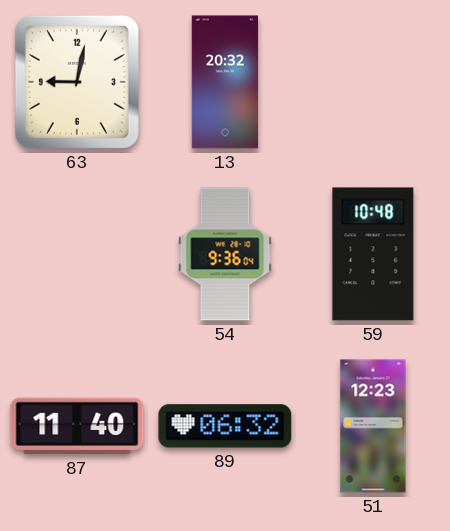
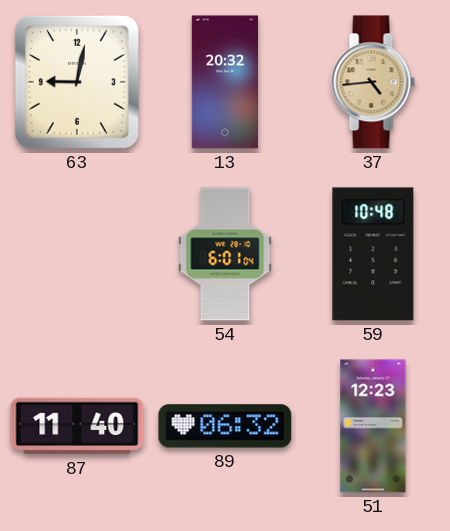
37: none -> 4:44 (373, 82)
54: 9:36 -> 6:01 (225, 254)
